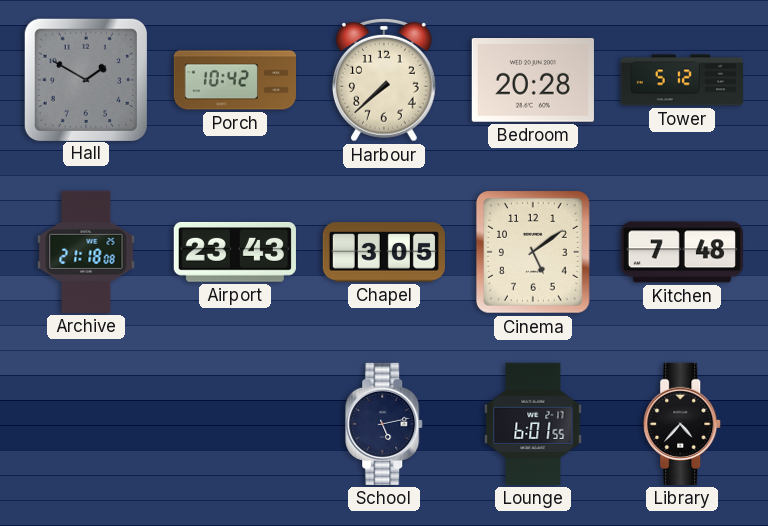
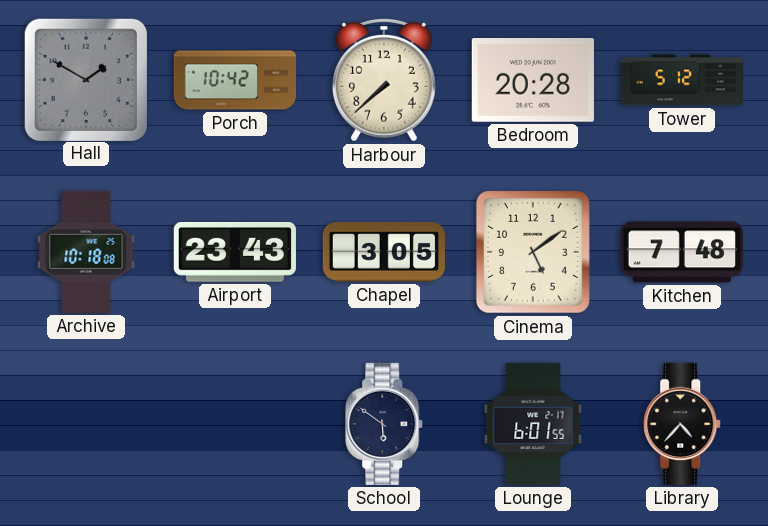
Archive: 21:18 -> 10:18 (86, 252)
School: 5:13 -> 5:51 (385, 424)
